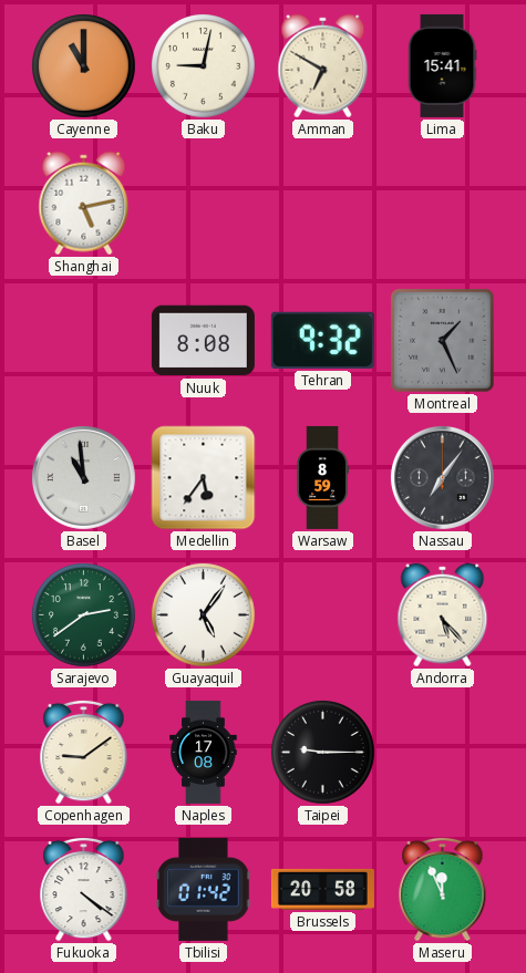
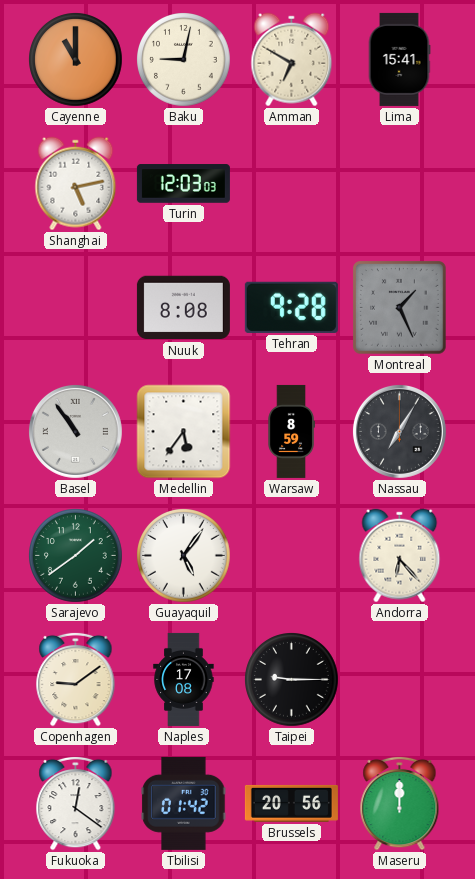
Turin: none -> 12:03 (183, 184)
Tehran: 9:32 -> 9:28 (291, 307)
Basel: 10:59 -> 10:54 (75, 431)
Nassau: 7:06 -> 7:05 (399, 431)
Sarajevo: 2:39 -> 1:39 (76, 556)
Andorra: 5:23 -> 6:23 (400, 556)
Fukuoka: 4:21 -> 12:21 (76, 803)
Brussels: 20:58 -> 20:56 (291, 803)
Maseru: 11:56 -> 12:00 (400, 803)
